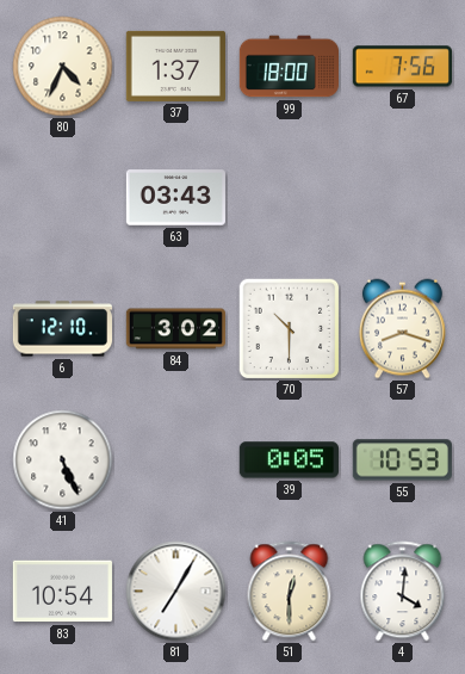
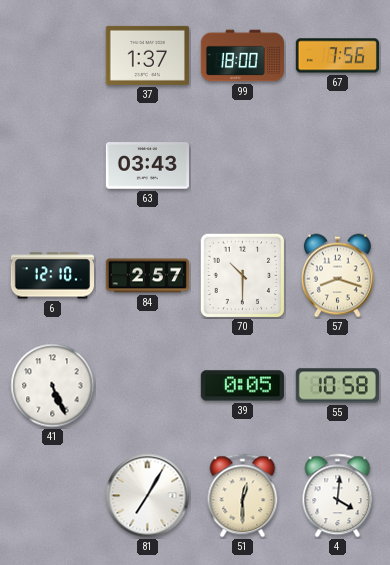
80: 4:34 -> none (63, 67)
84: 3:02 -> 2:57 (147, 276)
55: 10:53 -> 10:58 (337, 386)
83: 10:54 -> none (62, 592)
